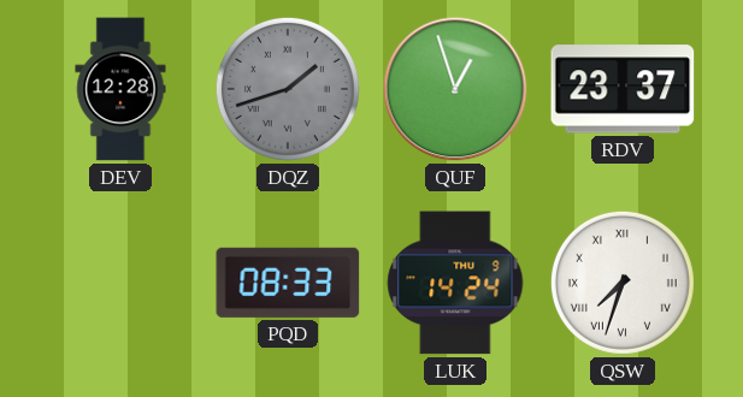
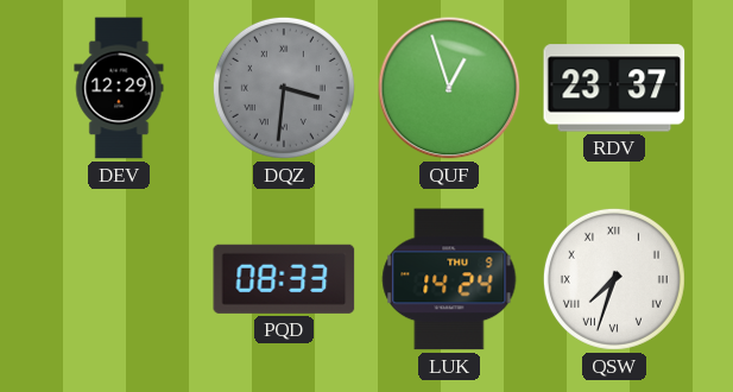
DEV: 12:28 -> 12:29 (119, 88)
DQZ: 1:42 -> 3:31 (284, 88)
